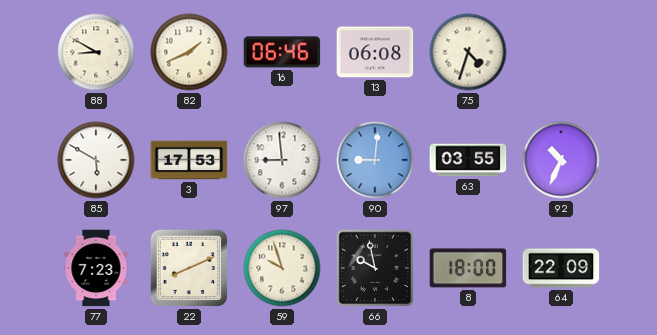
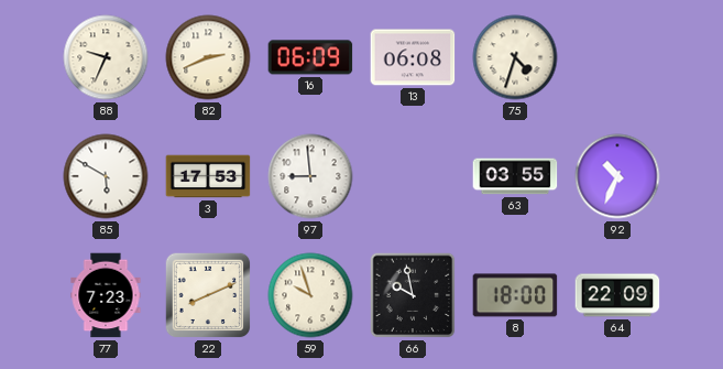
88: 8:50 -> 9:34 (106, 57)
82: 1:41 -> 2:41 (208, 57)
16: 06:46 -> 06:09 (310, 57)
90: 9:01 -> none (375, 160)
